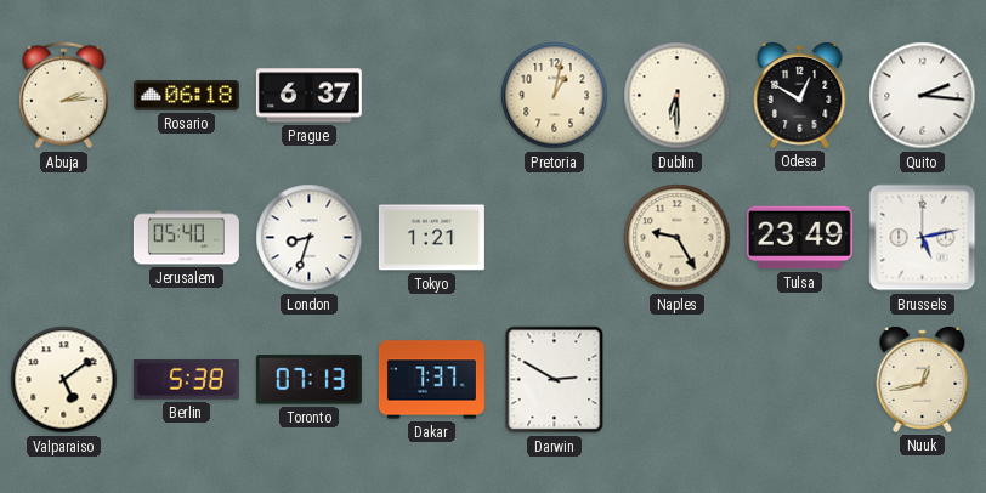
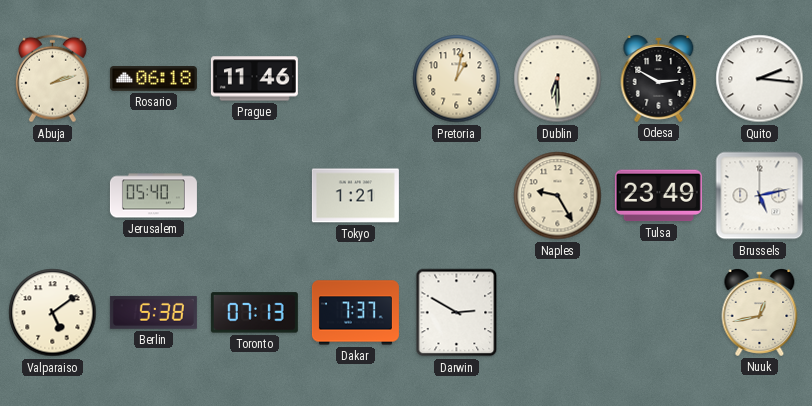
Abuja: 2:14 -> 2:12 (52, 79)
Prague: 6:37 -> 11:46 (254, 79)
Odesa: 12:50 -> 2:50 (659, 79)
London: 8:33 -> none (310, 238)
